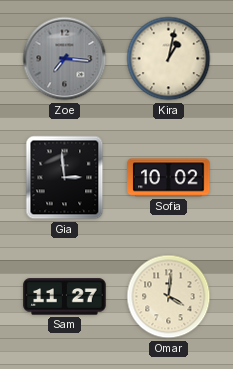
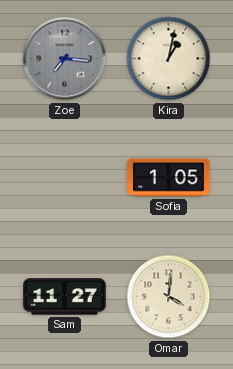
Gia: 2:59 -> none (65, 178)
Sofia: 10:02 -> 1:05 (169, 178)
